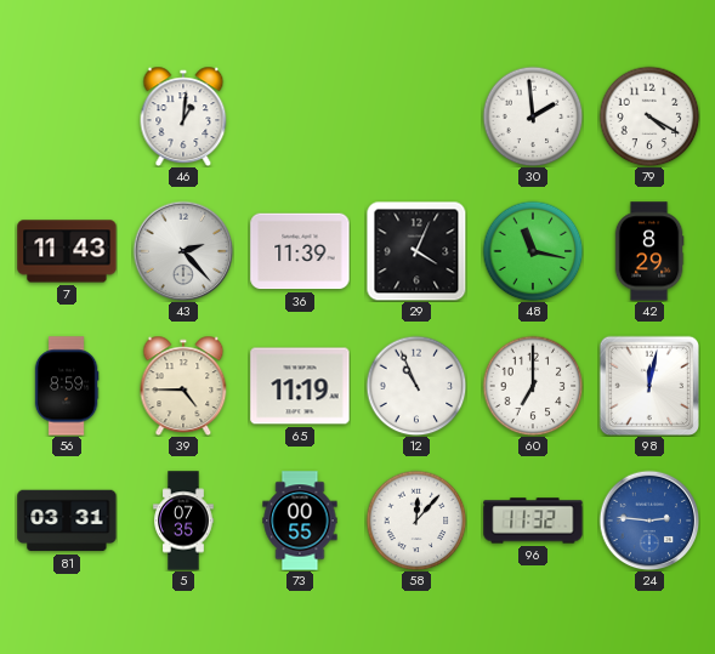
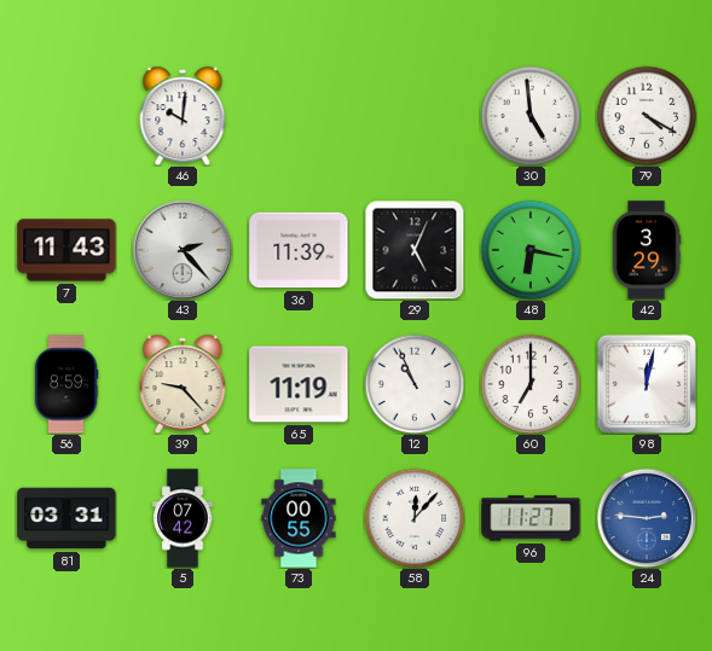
46: 1:01 -> 10:01 (183, 115)
30: 1:59 -> 4:59 (531, 116)
29: 4:04 -> 5:04 (415, 250)
48: 11:17 -> 6:17 (531, 250)
42: 8:29 -> 3:29 (647, 250)
39: 4:45 -> 9:23 (183, 383)
5: 07:35 -> 07:42 (183, 518)
96: 11:32 -> 11:27 (531, 518)
